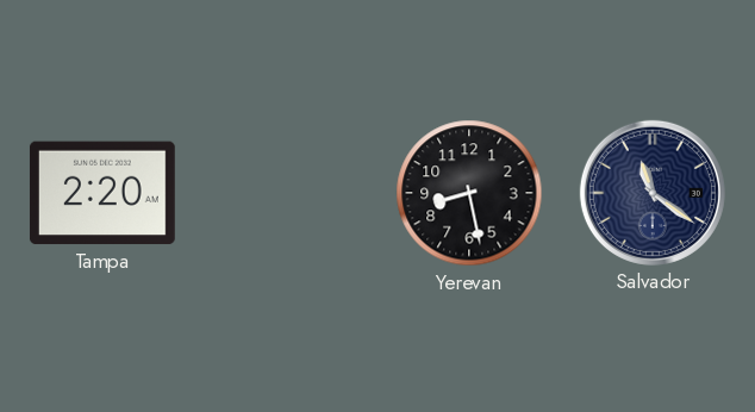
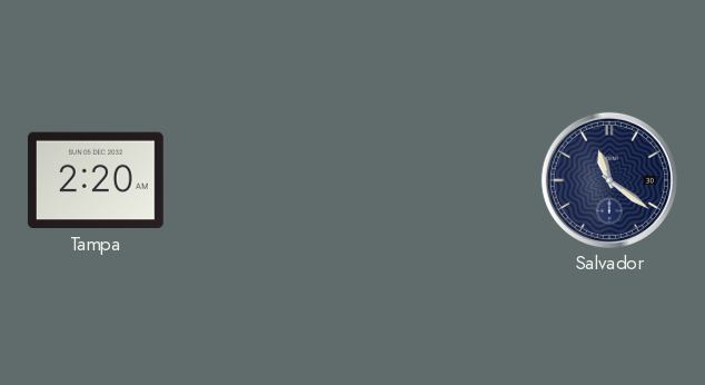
Yerevan: 8:28 -> none (469, 193)
